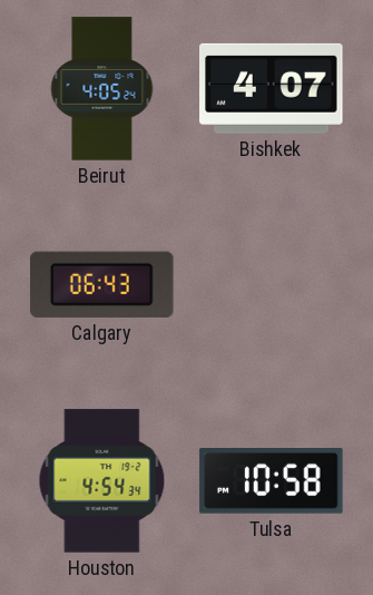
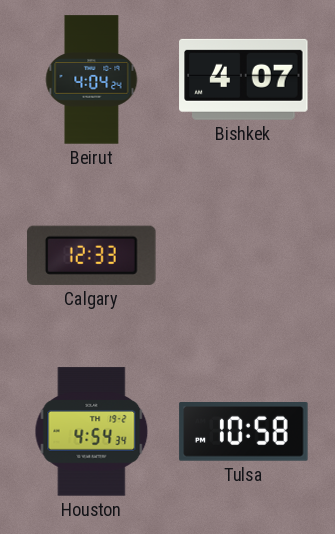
Beirut: 4:05 -> 4:04 (92, 80)
Calgary: 06:43 -> 12:33 (92, 255)
